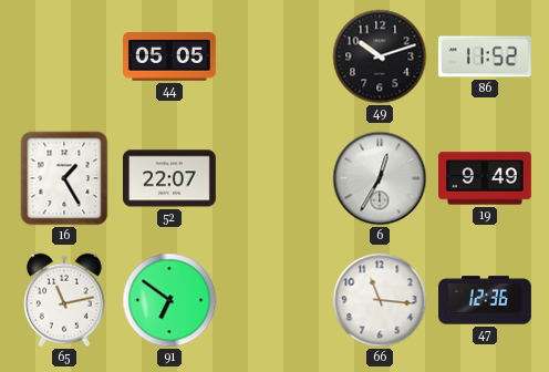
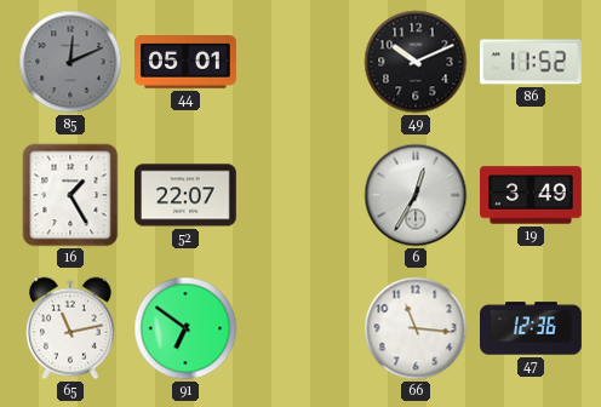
85: none -> 12:11 (70, 62)
44: 05:05 -> 05:01 (187, 62)
49: 10:12 -> 10:11 (416, 62)
19: 9:49 -> 3:49 (532, 195)
